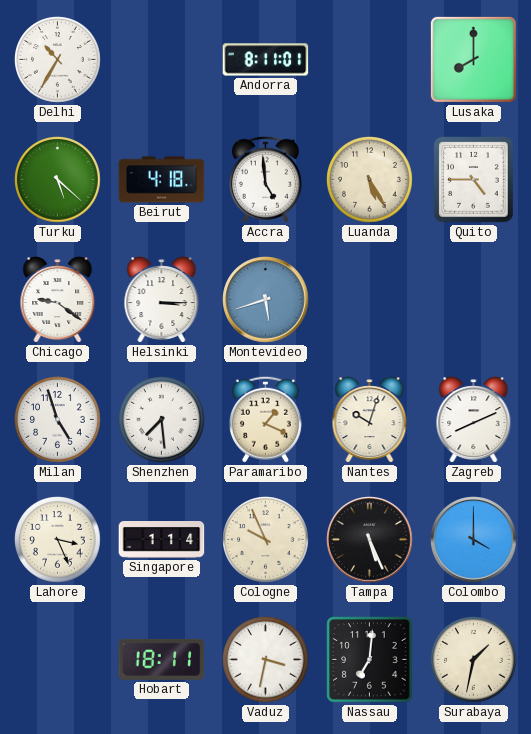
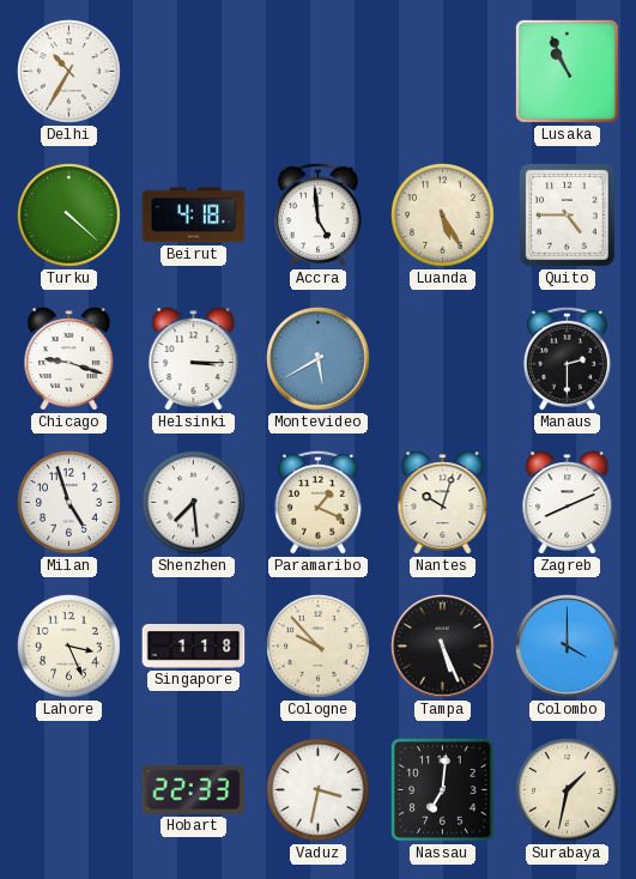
Andorra: 8:11 -> none (266, 60)
Lusaka: 8:00 -> 10:56 (567, 71)
Turku: 5:22 -> 4:22 (69, 216)
Chicago: 9:21 -> 9:18 (69, 359)
Montevideo: 5:42 -> 5:40 (319, 359)
Manaus: none -> 2:30 (567, 358)
Singapore: 1:14 -> 1:18 (194, 647)
Cologne: 9:56 -> 9:53 (319, 647)
Hobart: 18:11 -> 22:33 (194, 789)
